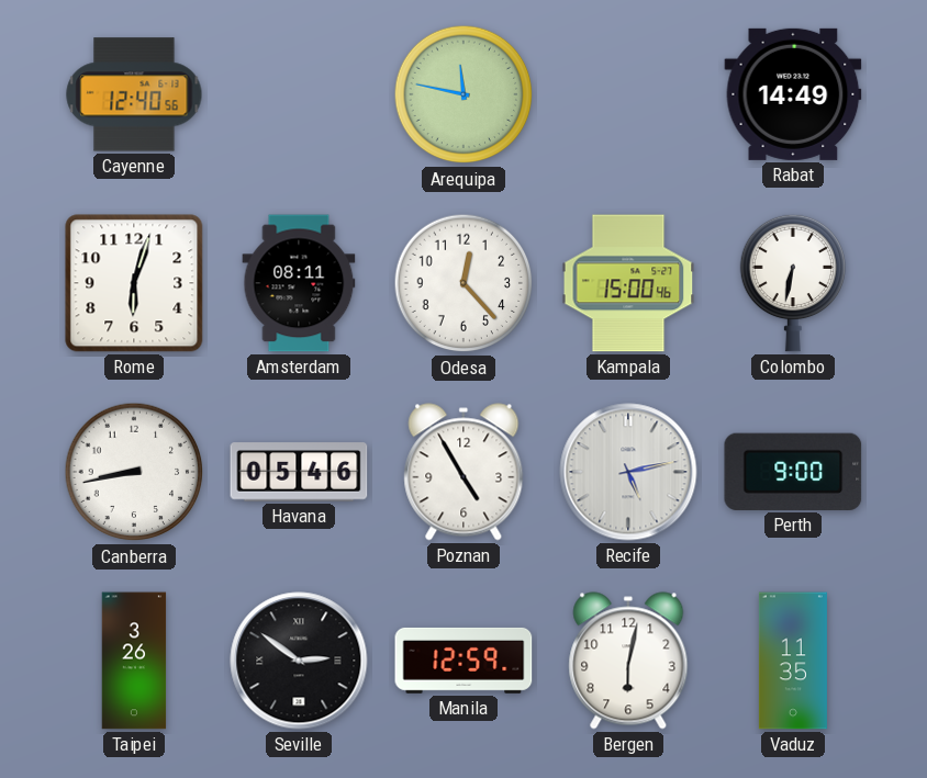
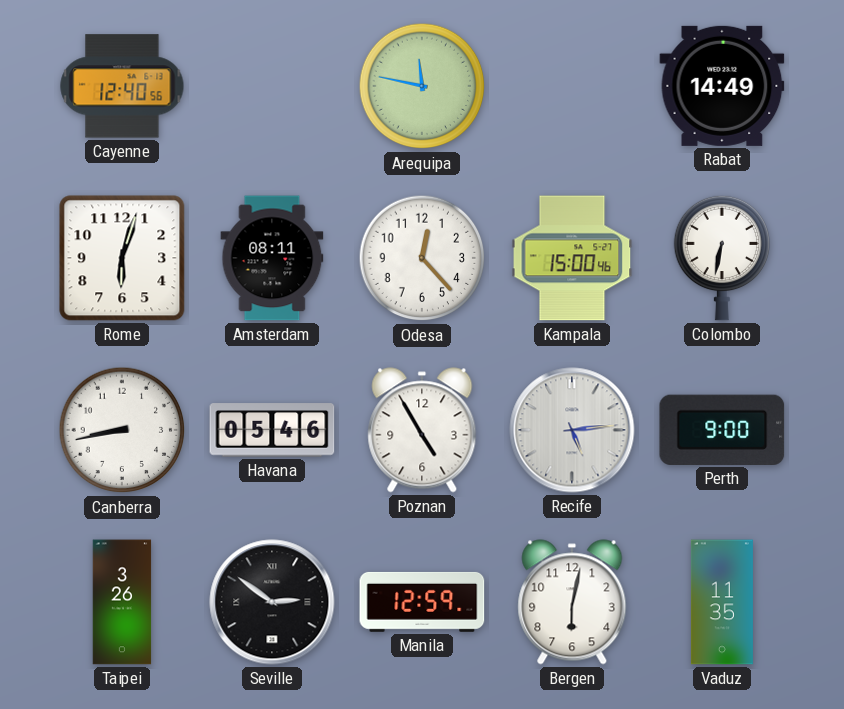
Recife: 5:13 -> 5:14 (572, 430)
